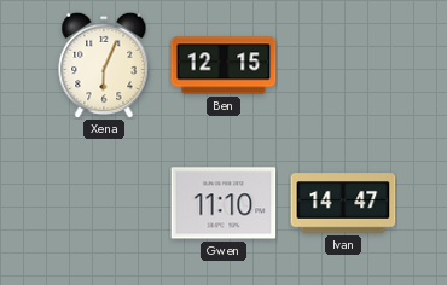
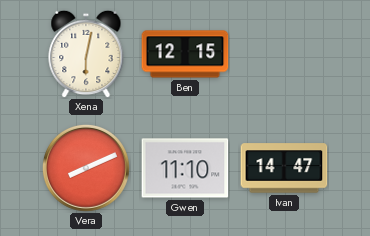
Xena: 6:04 -> 6:02 (86, 54)
Vera: none -> 8:11 (86, 168)
